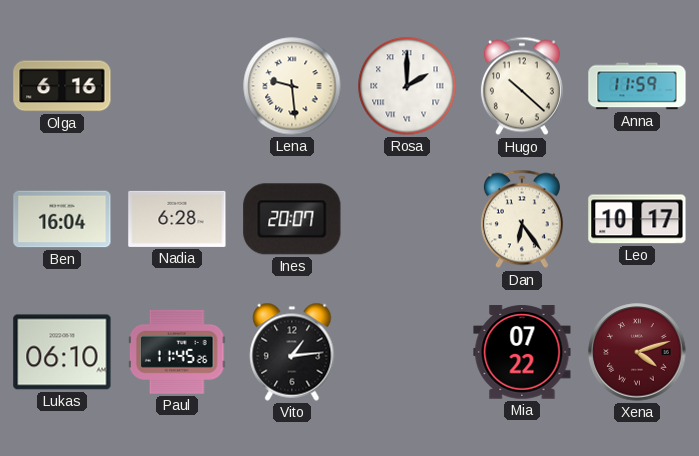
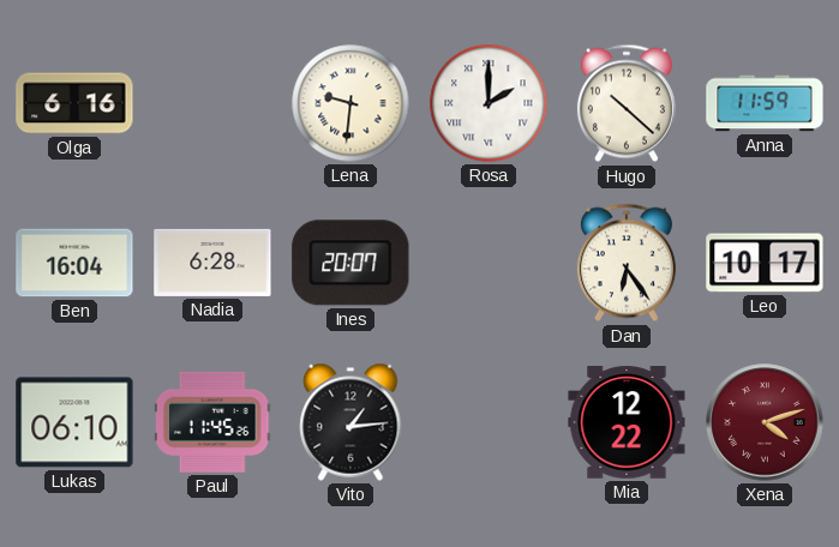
Lena: 9:29 -> 9:31 (350, 103)
Mia: 07:22 -> 12:22 (627, 422)
